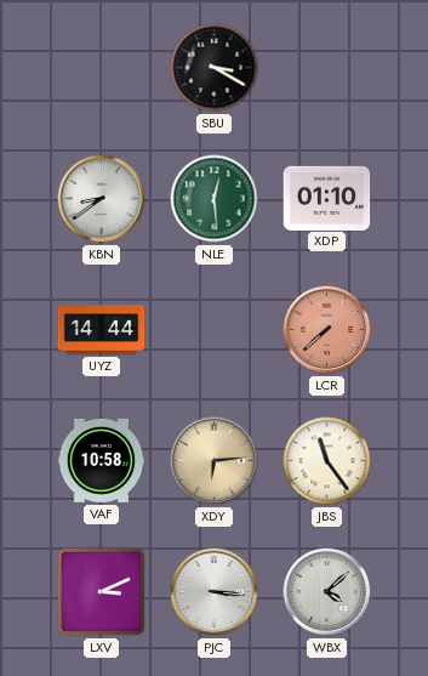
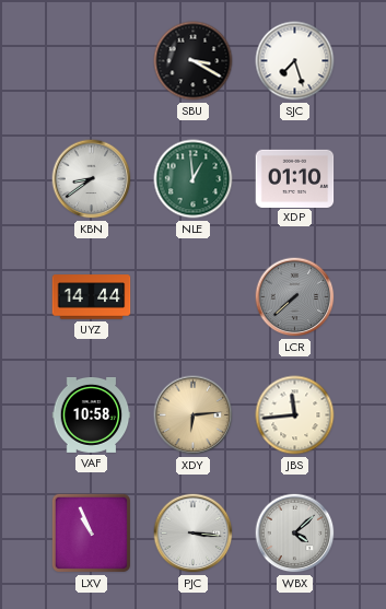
SJC: none -> 7:27 (295, 61)
NLE: 12:29 -> 12:59 (194, 179)
LCR dial: salmon -> grey (295, 297)
JBS: 11:24 -> 11:44 (295, 415)
LXV: 3:11 -> 10:56 (91, 532)
